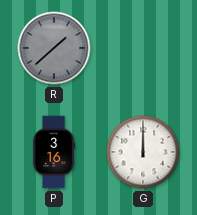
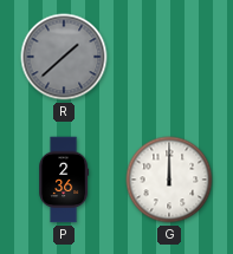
P: 3:16 -> 2:36 (64, 180)
